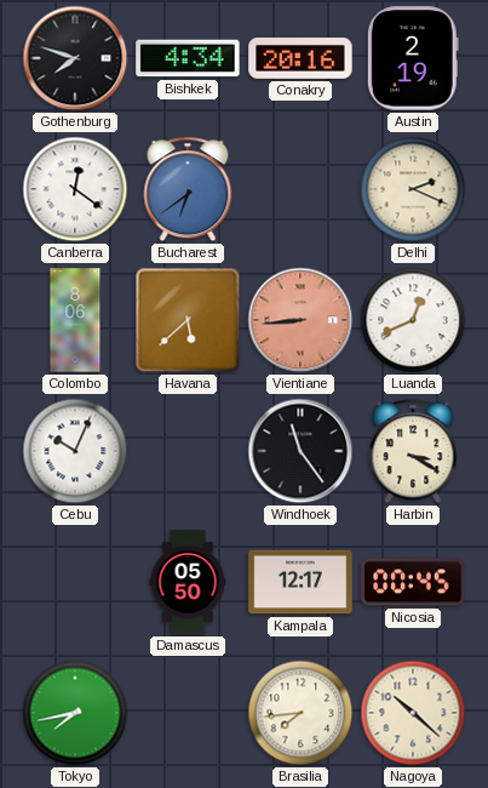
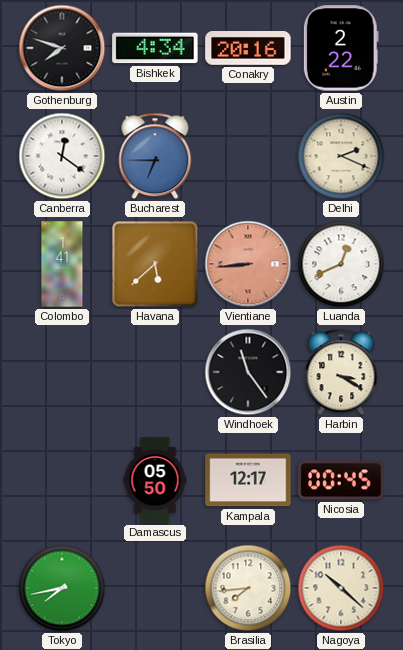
Austin: 2:19 -> 2:22 (341, 48)
Bucharest: 6:39 -> 6:45 (155, 156)
Colombo: 8:06 -> 1:41 (62, 264)
Cebu: 10:04 -> none (75, 451)
